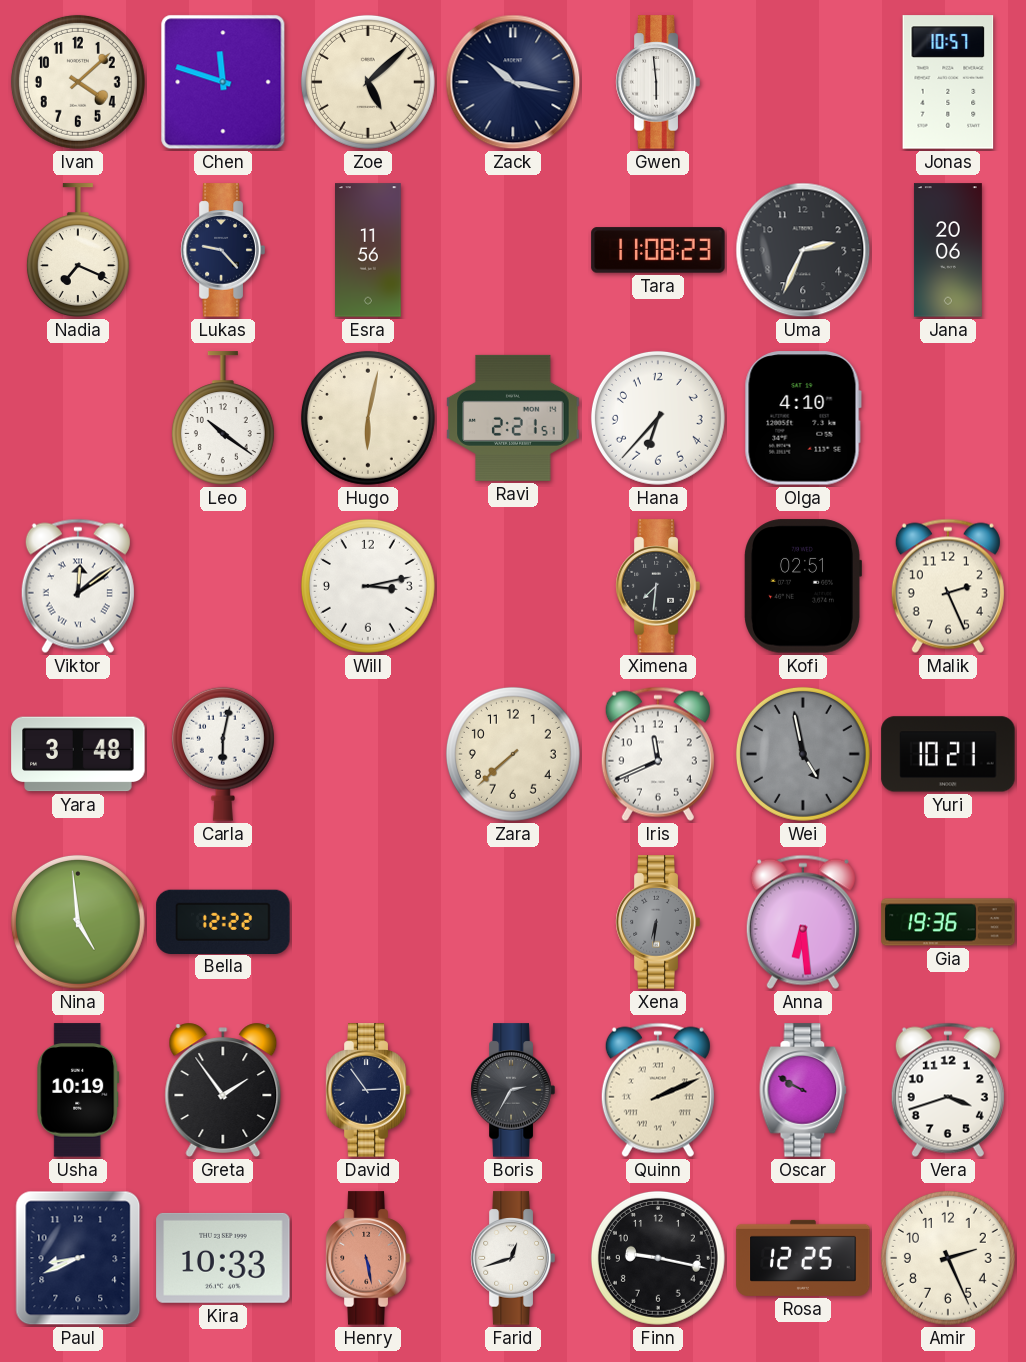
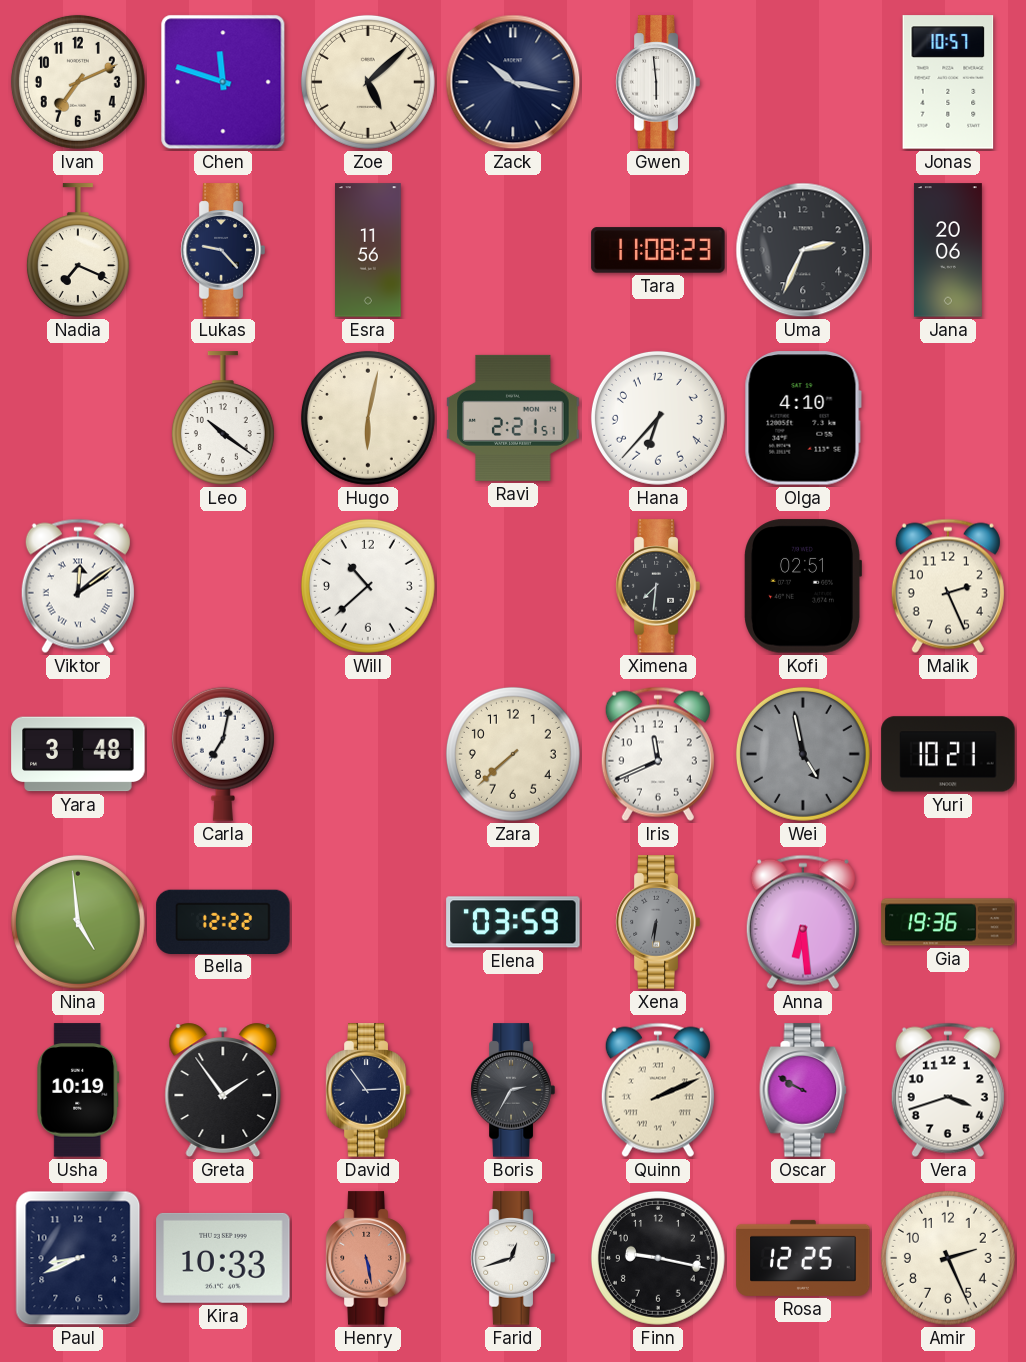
Ivan: 4:08 -> 7:11 (78, 82)
Will: 3:13 -> 10:38 (368, 586)
Carla: 6:02 -> 7:02 (223, 754)
Elena: none -> 03:59 (513, 922)
